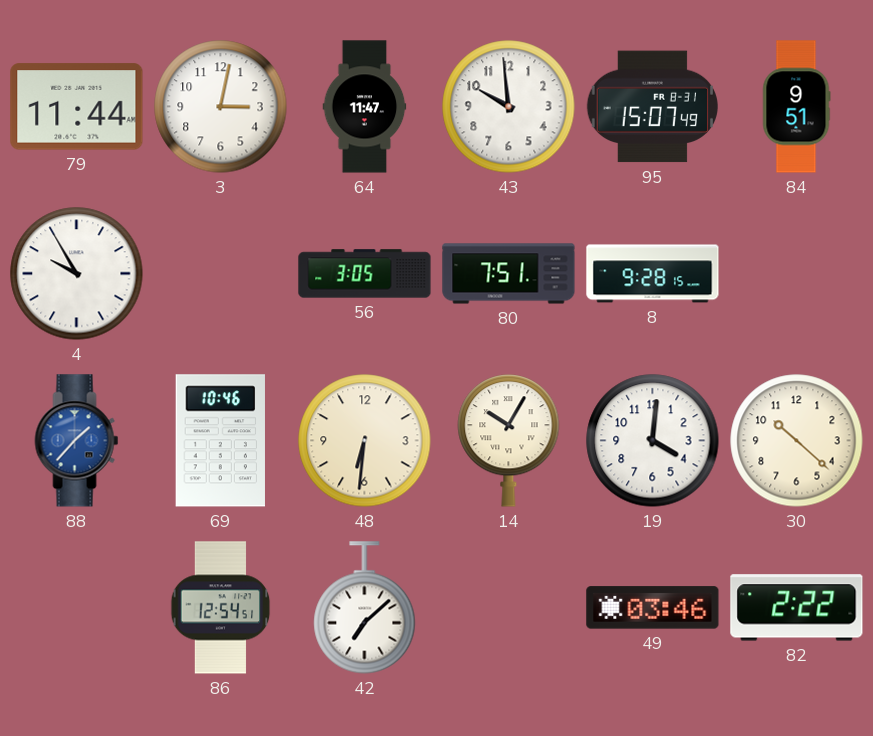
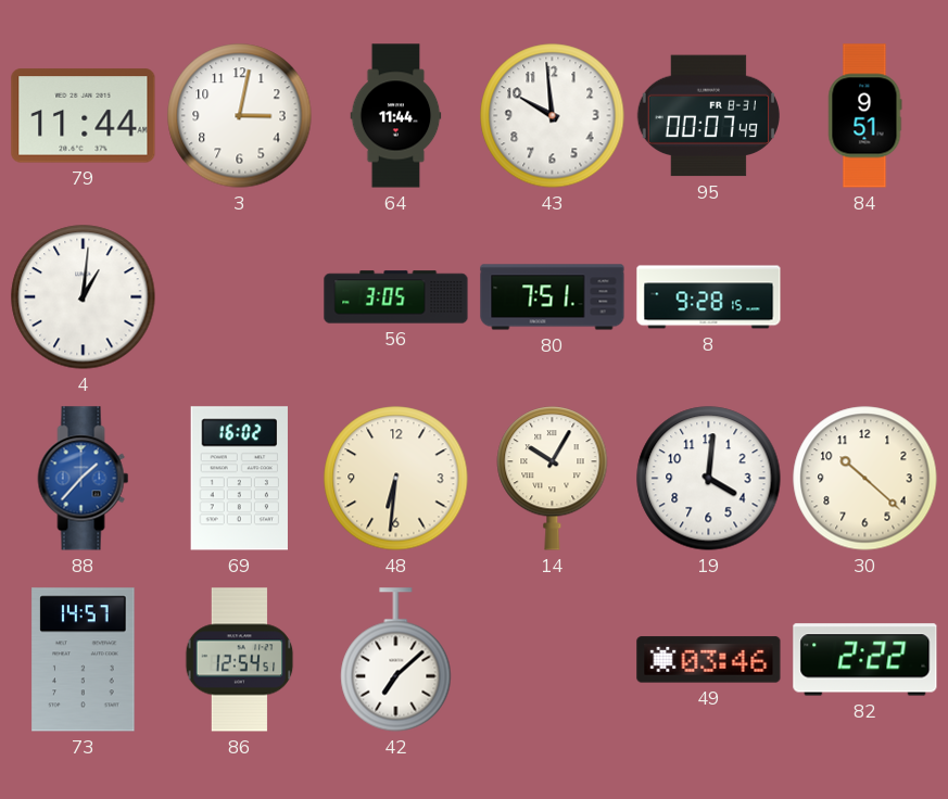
64: 11:47 -> 11:44 (396, 116)
95: 15:07 -> 00:07 (708, 116)
4: 9:55 -> 1:01 (84, 297)
69: 10:46 -> 16:02 (239, 479)
73: none -> 14:57 (84, 660)
